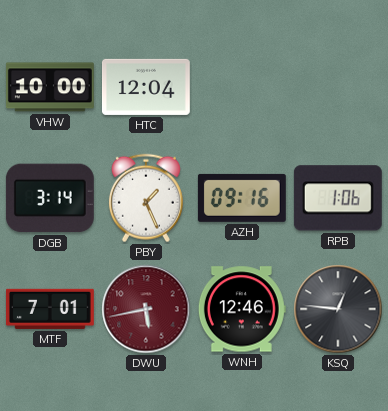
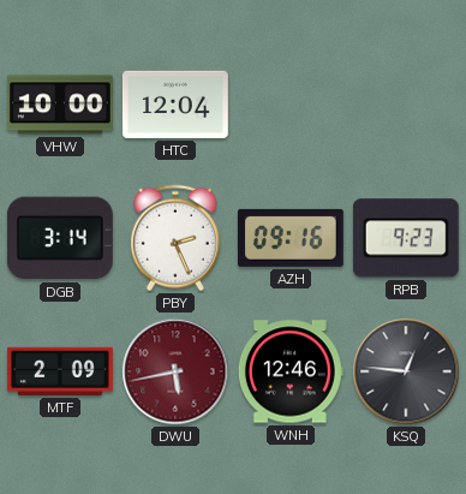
PBY: 1:26 -> 2:26 (175, 238)
RPB: 1:06 -> 9:23 (406, 238)
MTF: 7:01 -> 2:09 (60, 371)
